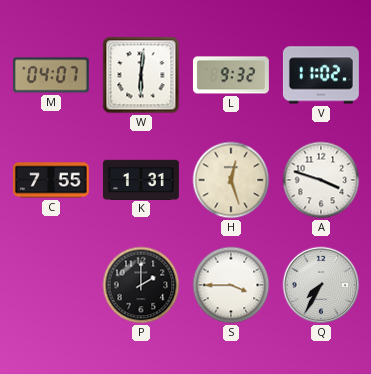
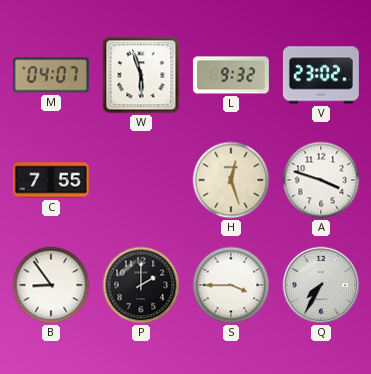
W: 6:01 -> 5:57 (141, 75)
V: 11:02 -> 23:02 (321, 75)
K: 1:31 -> none (141, 179)
B: none -> 8:54 (51, 285)
